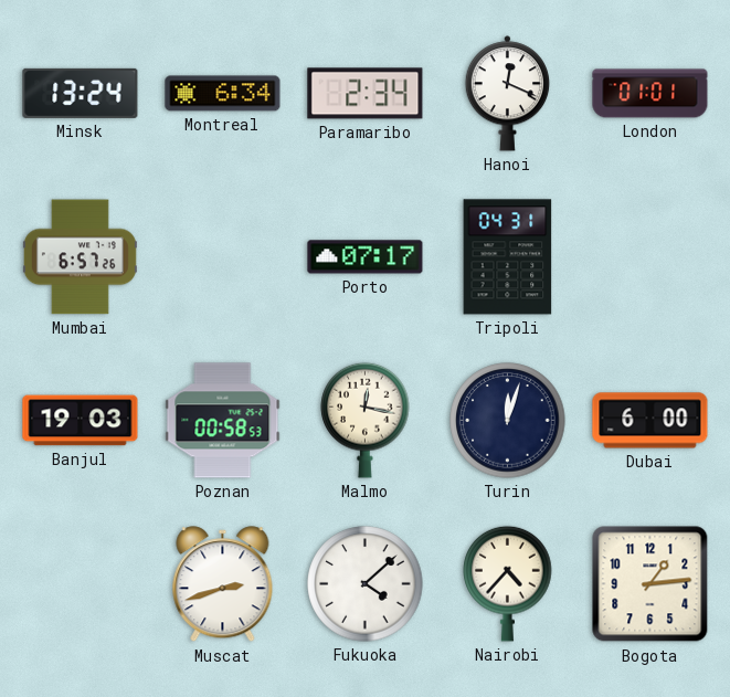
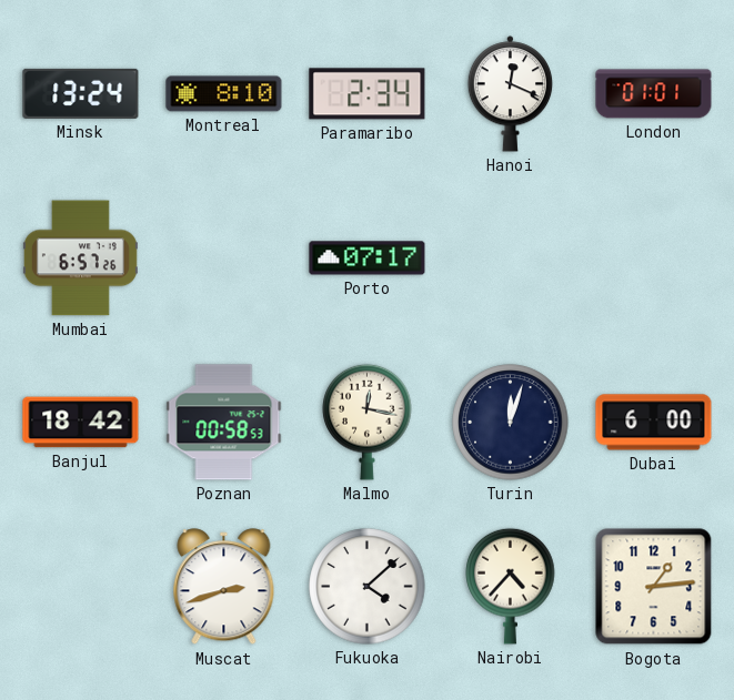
Montreal: 6:34 -> 8:10 (224, 94)
Tripoli: 04:31 -> none (508, 257)
Banjul: 19:03 -> 18:42 (81, 423)
